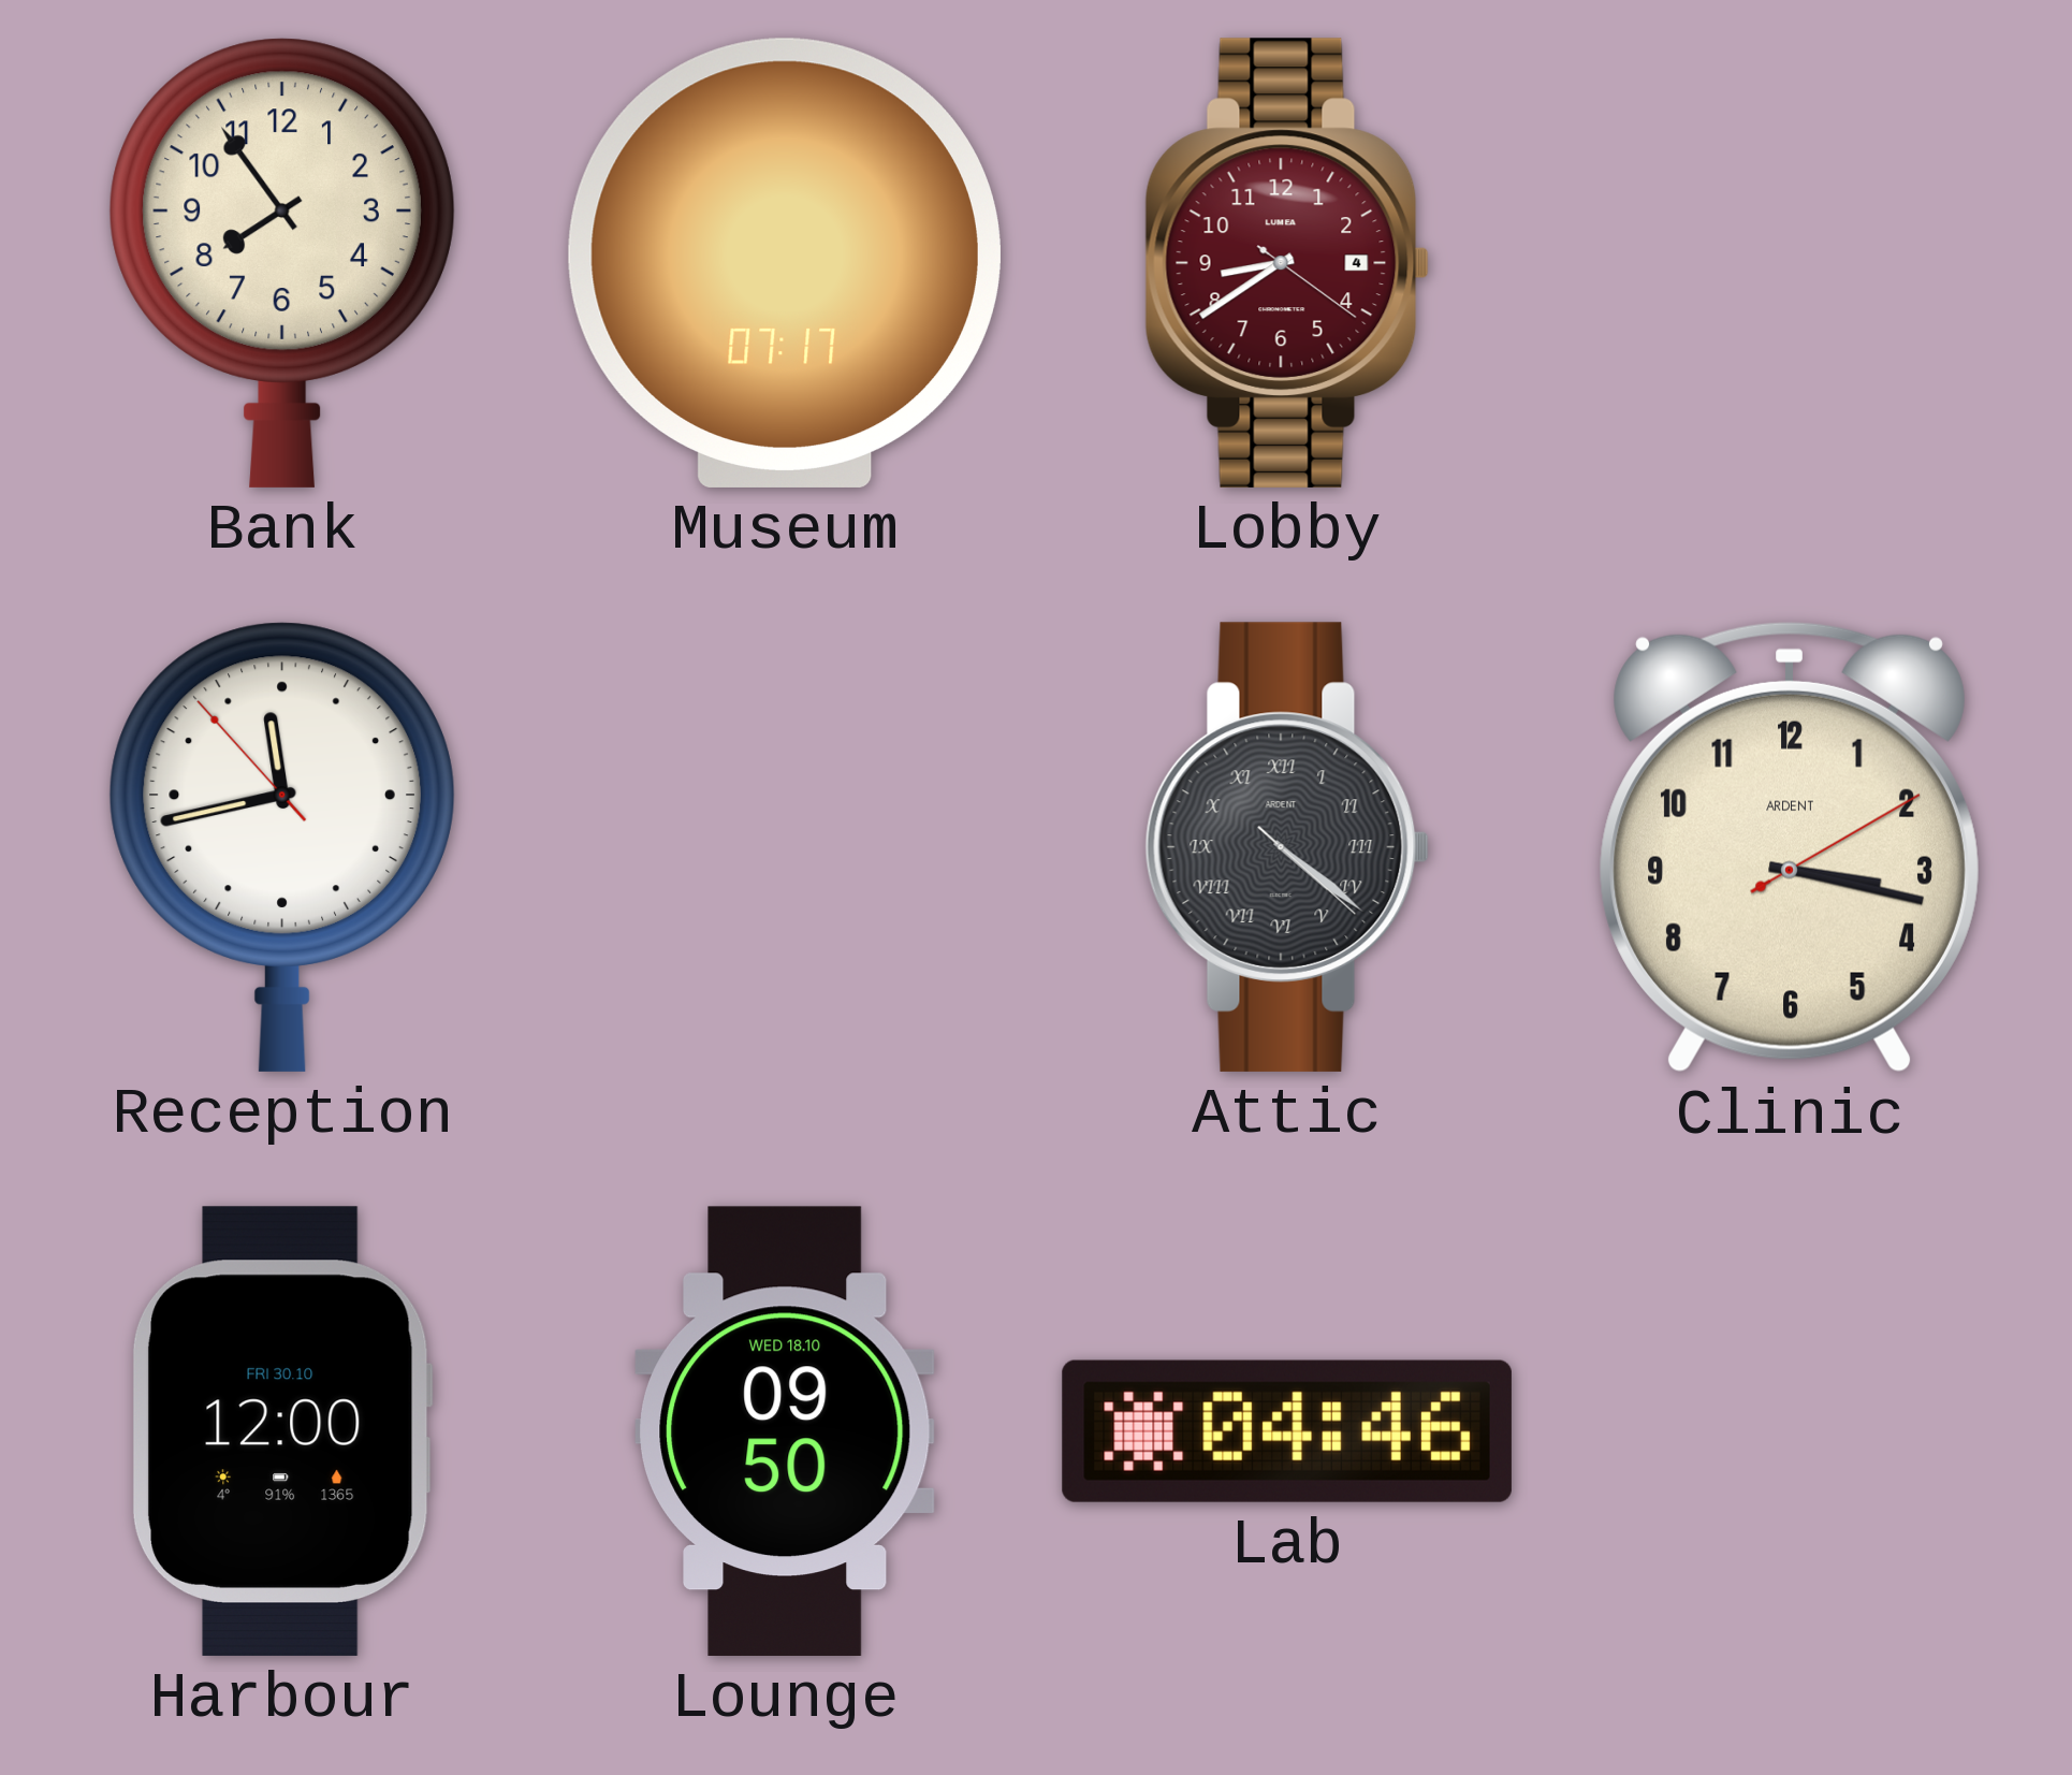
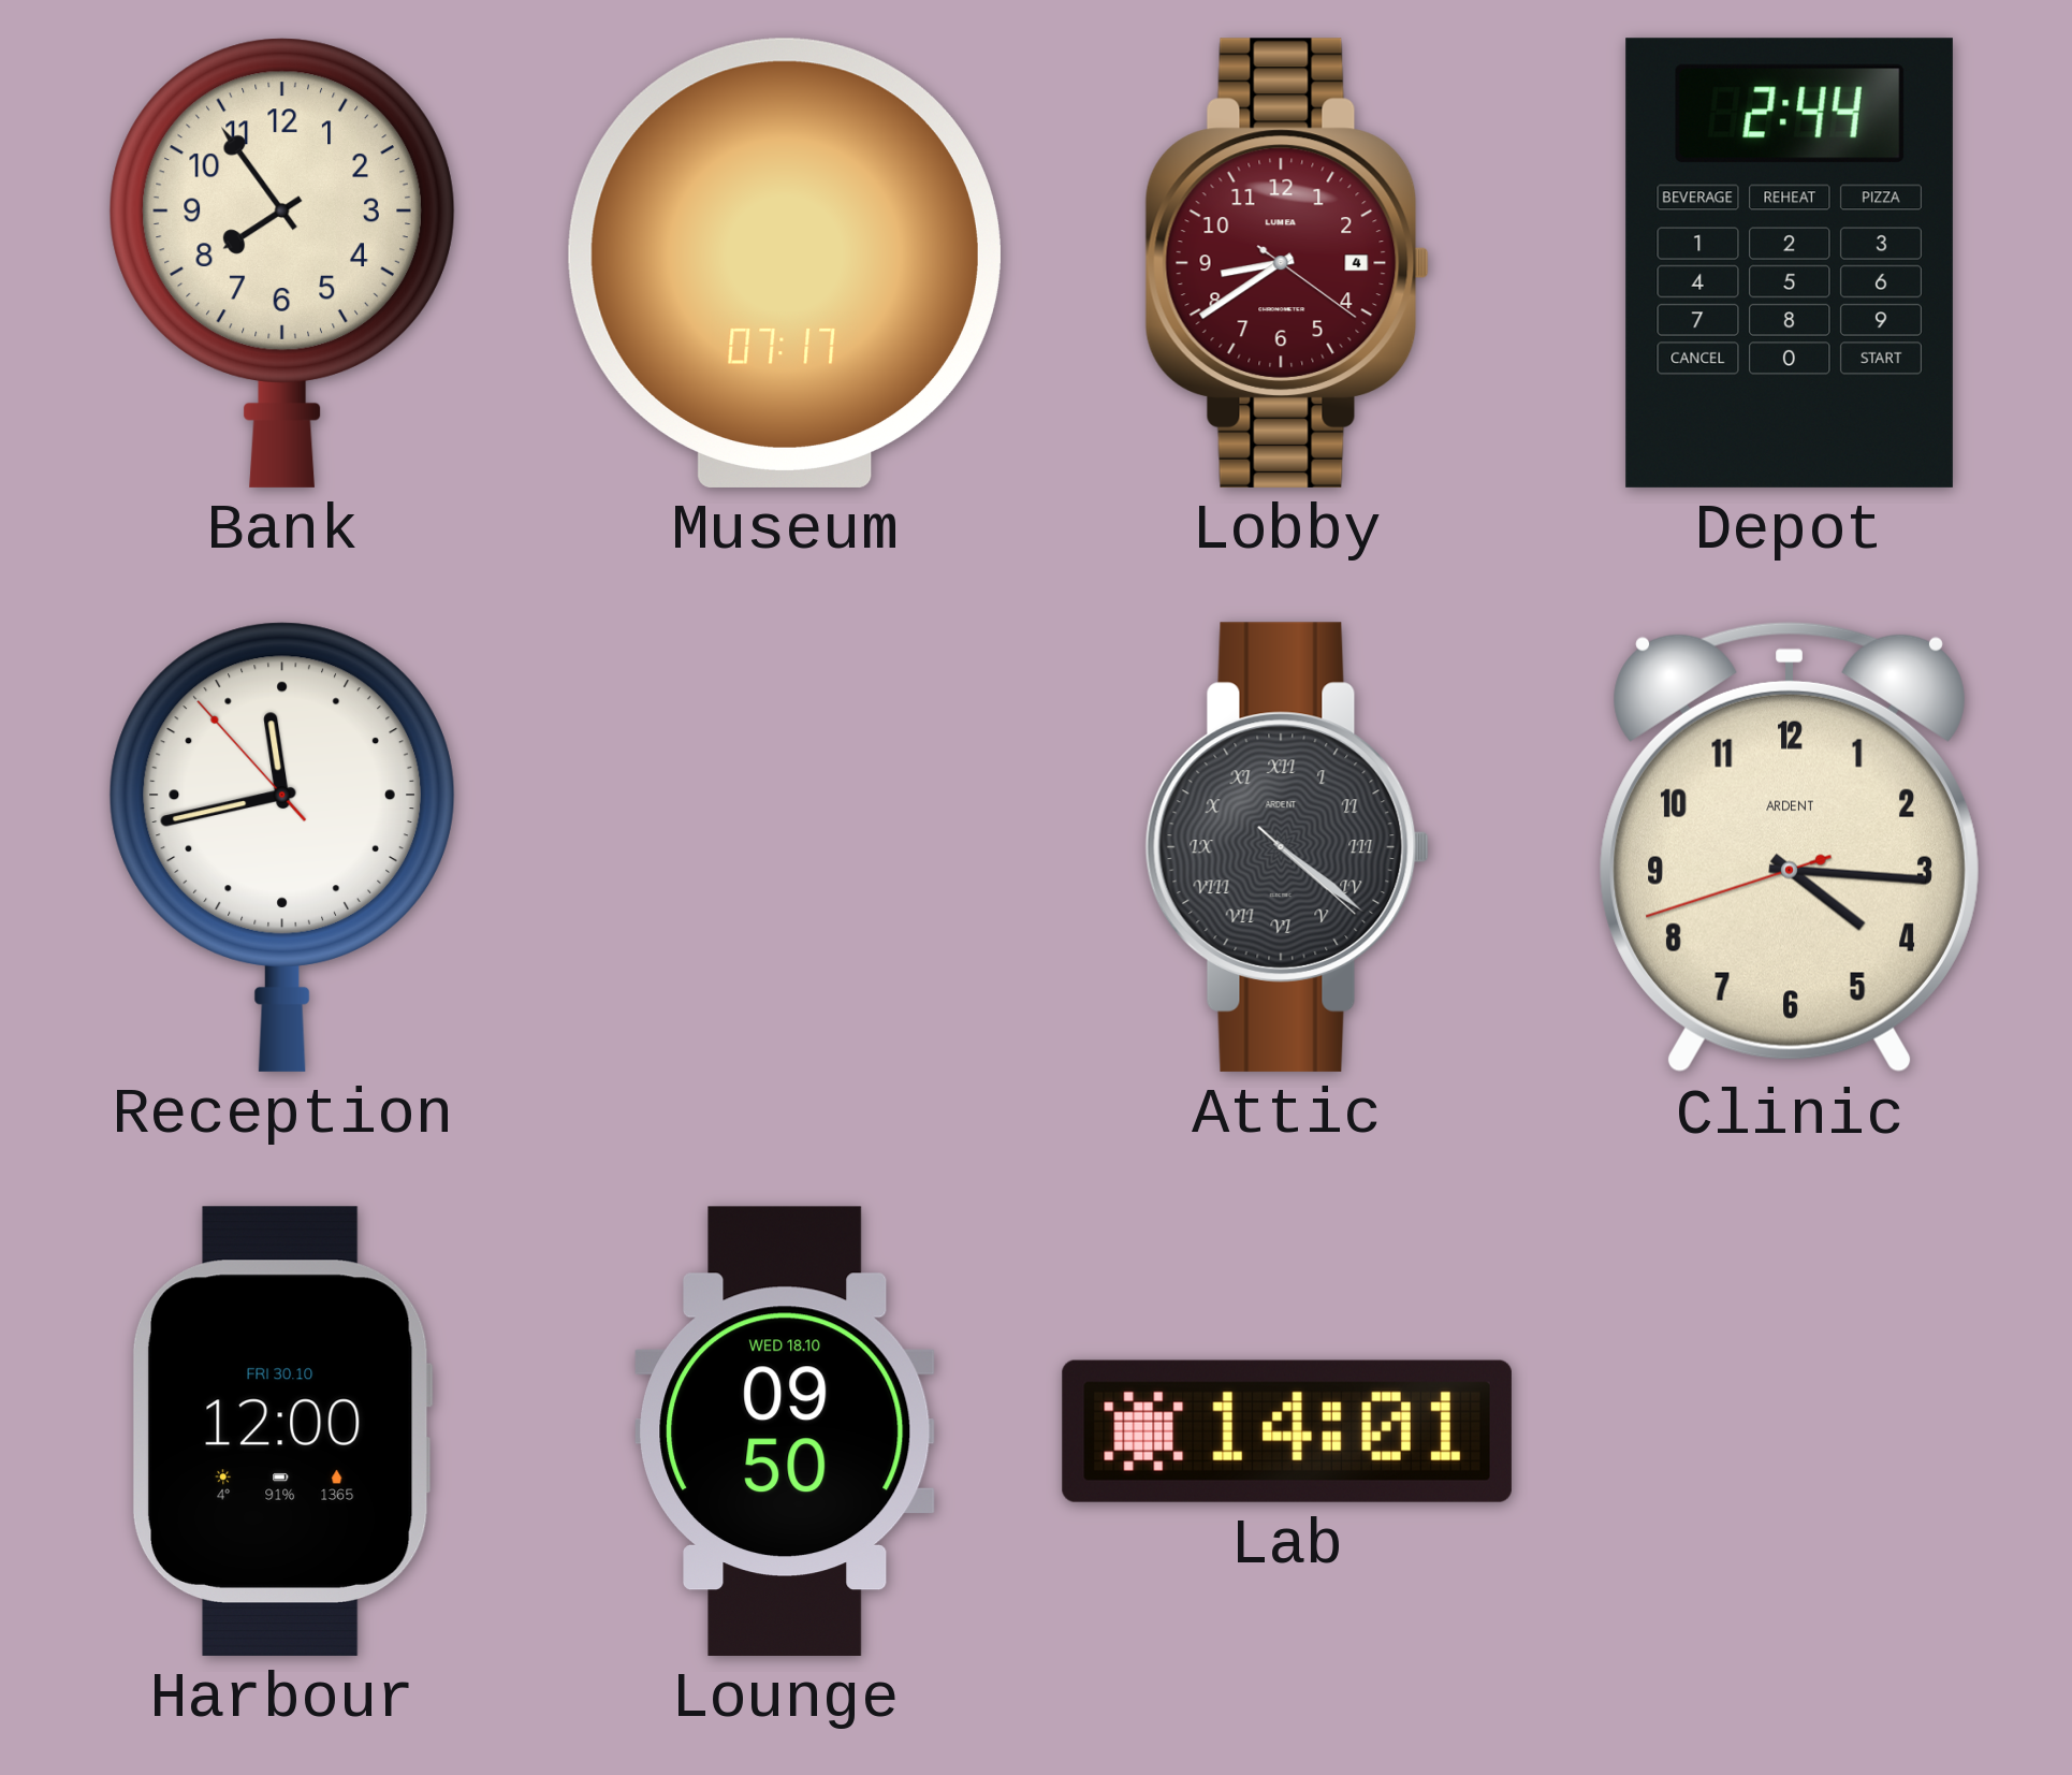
Depot: none -> 2:44 (1790, 263)
Clinic: 3:17 -> 4:15 (1790, 847)
Lab: 04:46 -> 14:01 (1287, 1431)
